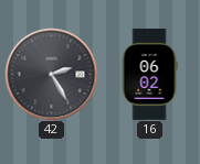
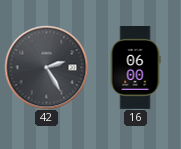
16: 06:02 -> 06:00 (135, 68)
